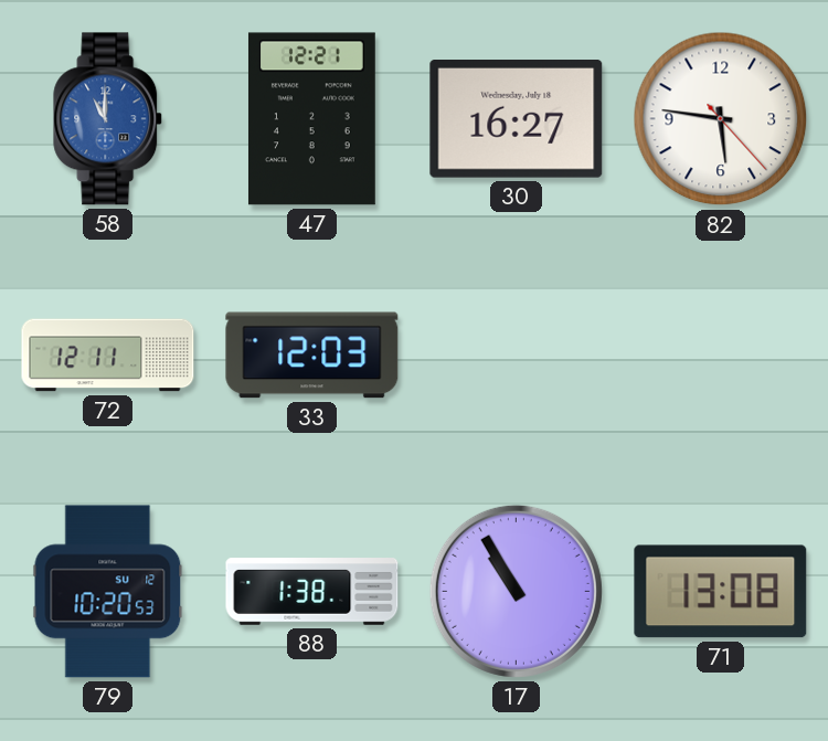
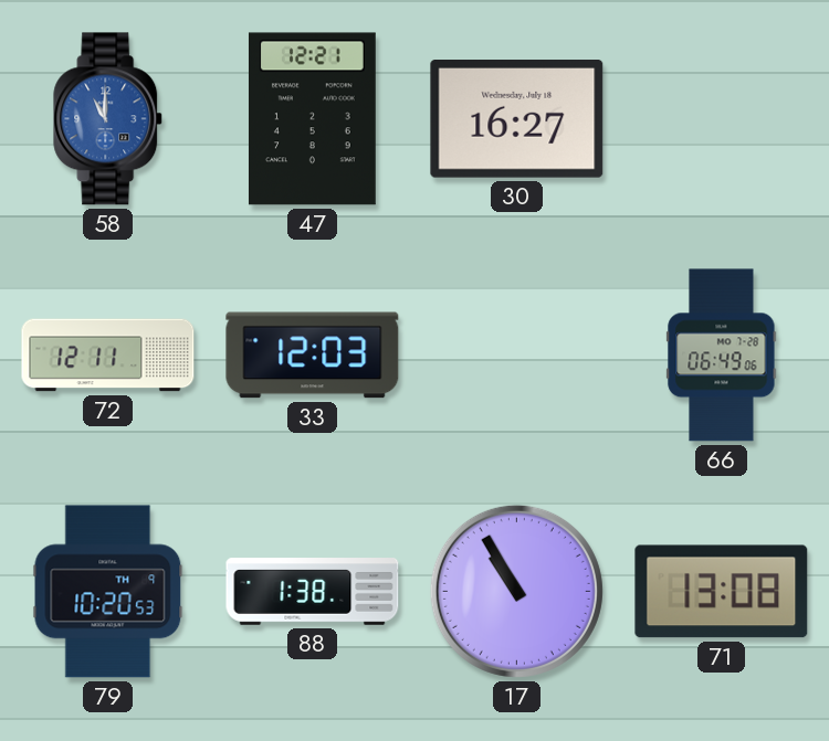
82: 5:46 -> none (721, 119)
66: none -> 06:49 (722, 356)
79 date: SU 12 -> TH 9 (108, 592)
